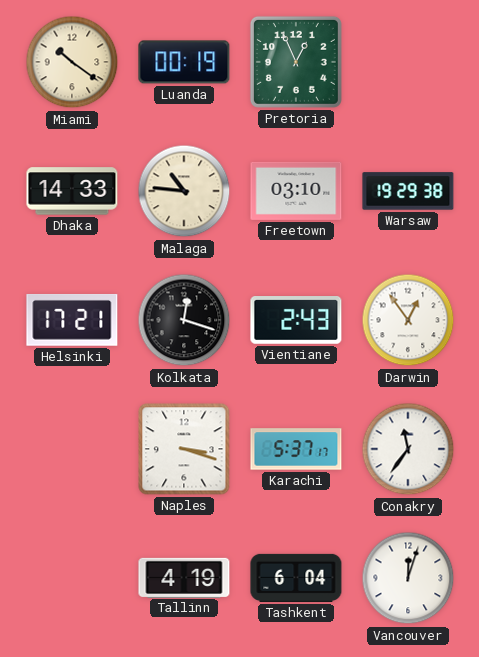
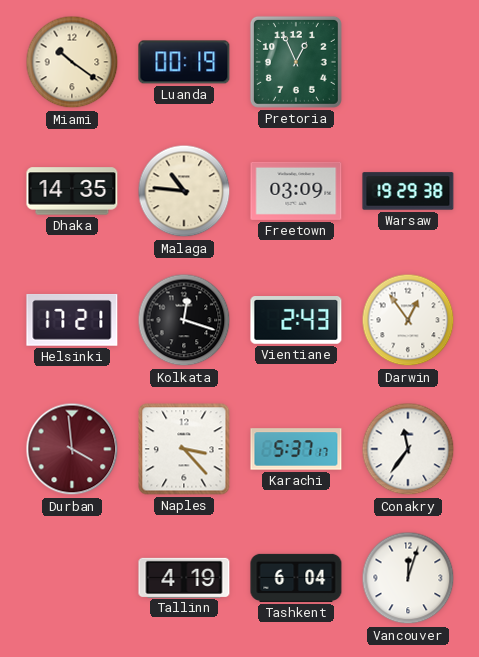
Dhaka: 14:33 -> 14:35 (72, 191)
Freetown: 03:10 -> 03:09 (296, 191)
Durban: none -> 3:59 (72, 449)
Naples: 3:18 -> 3:23 (184, 449)
